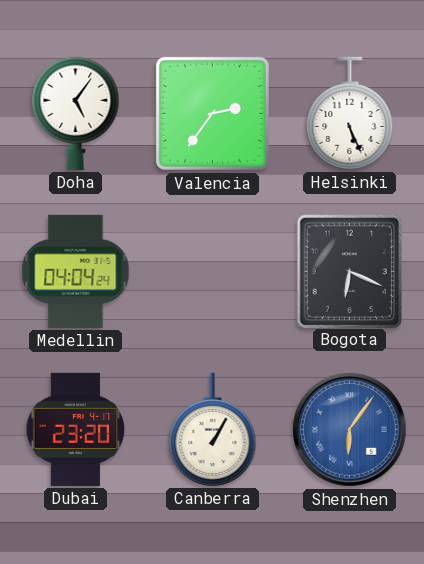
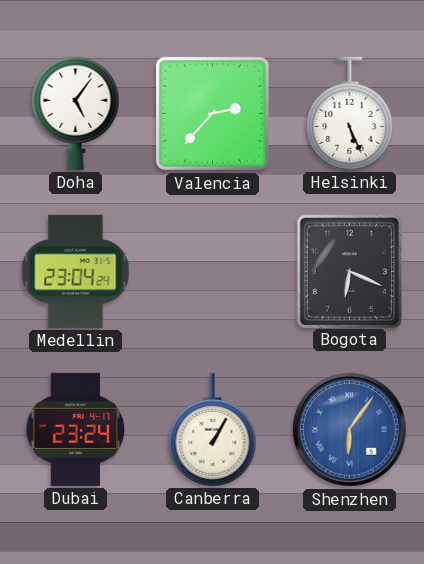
Valencia: 2:36 -> 2:37 (212, 113)
Medellin: 04:04 -> 23:04 (76, 271)
Dubai: 23:20 -> 23:24 (76, 429)
